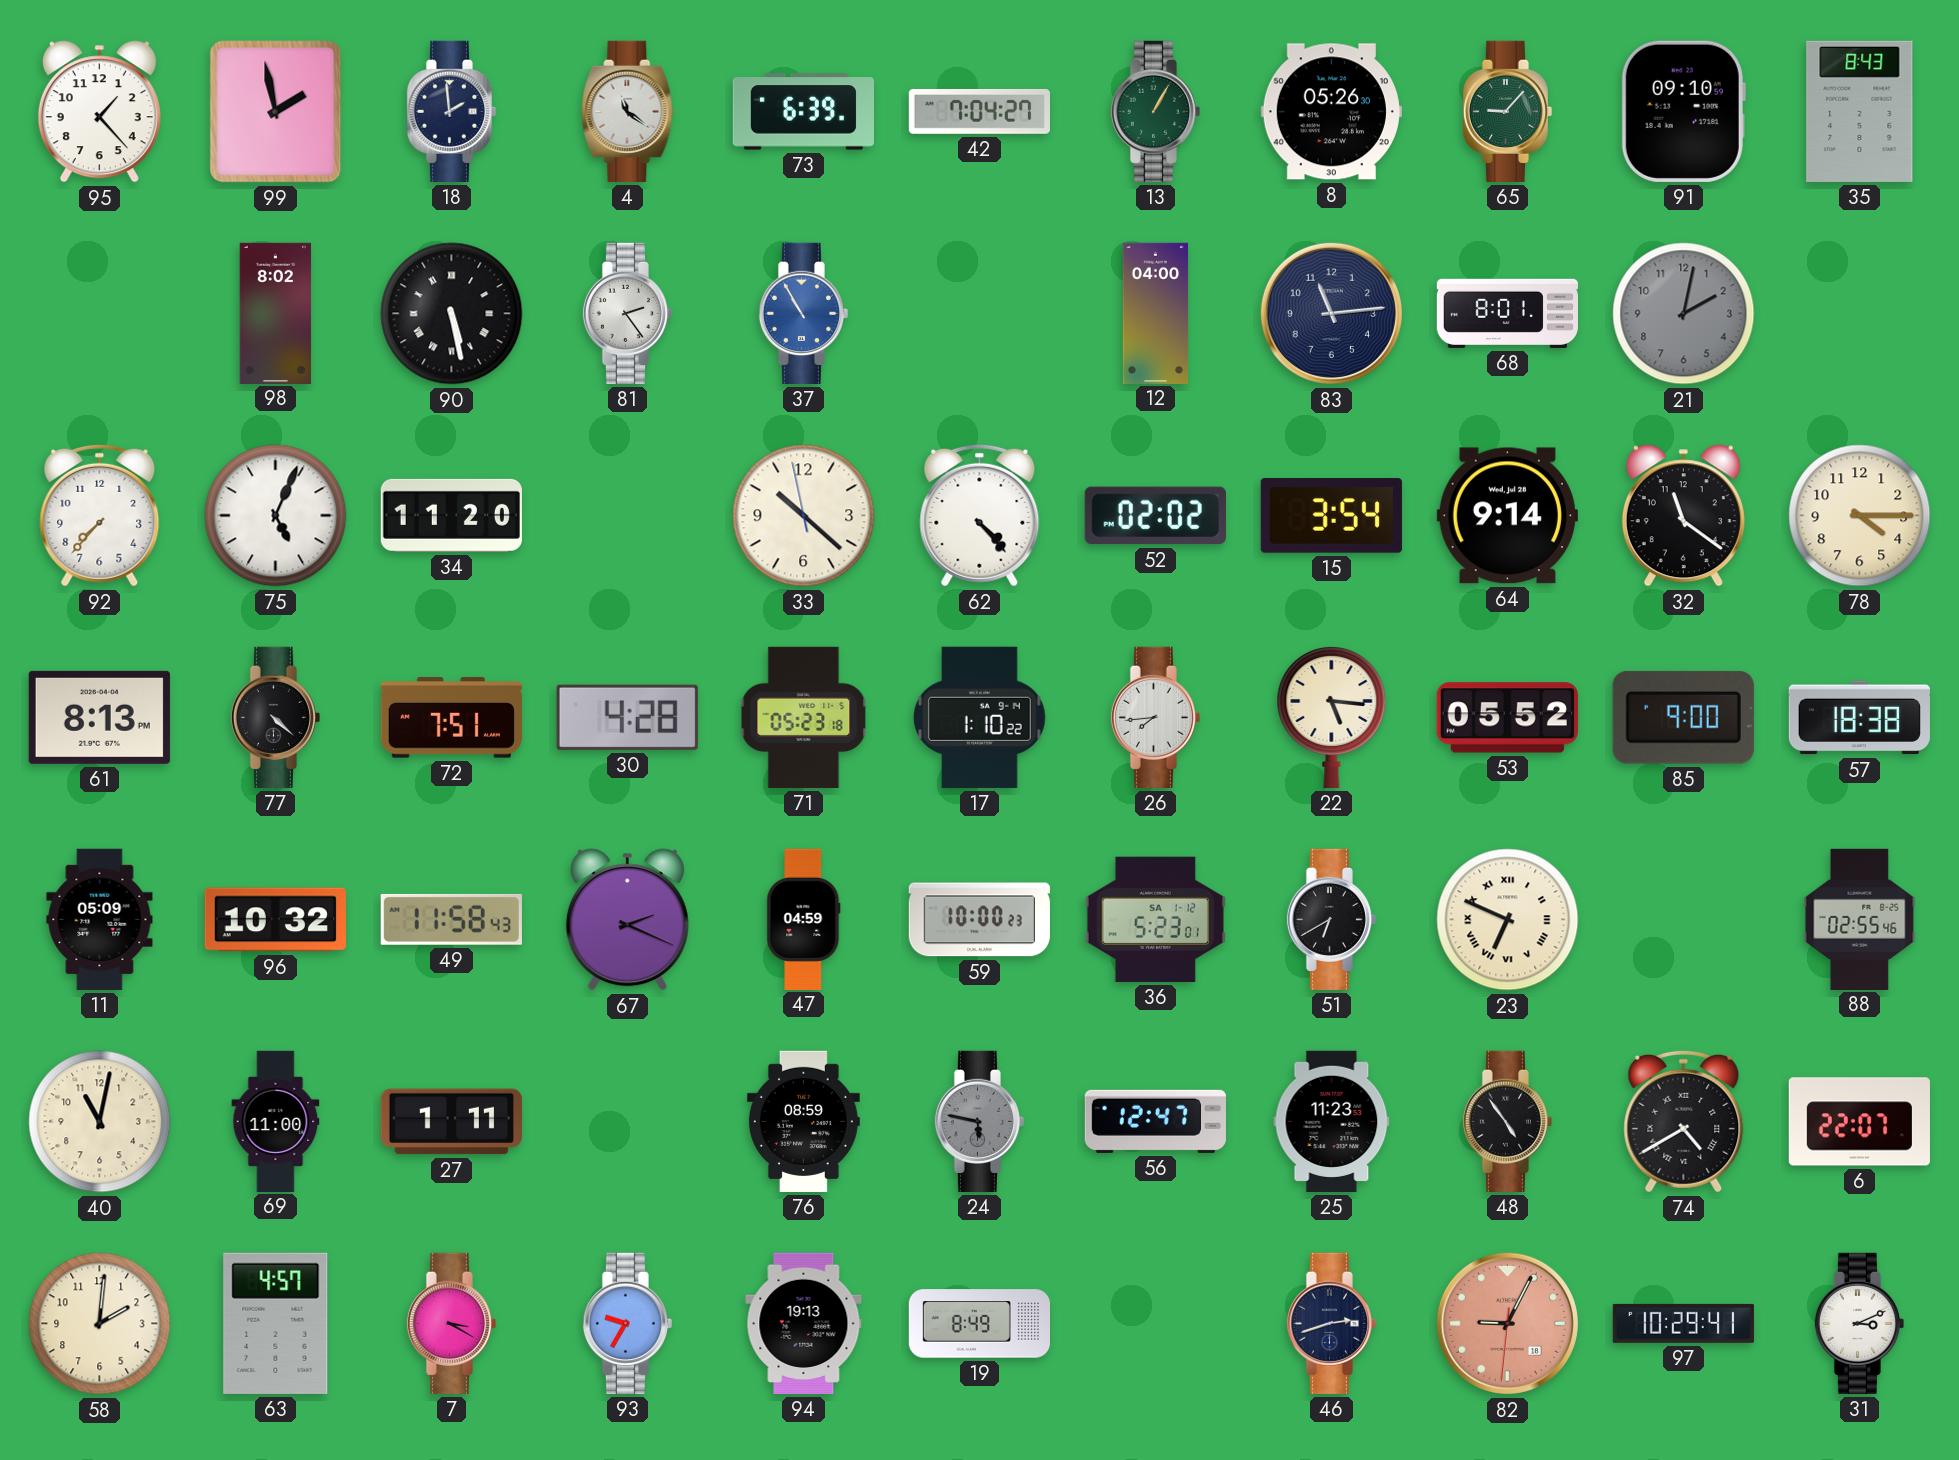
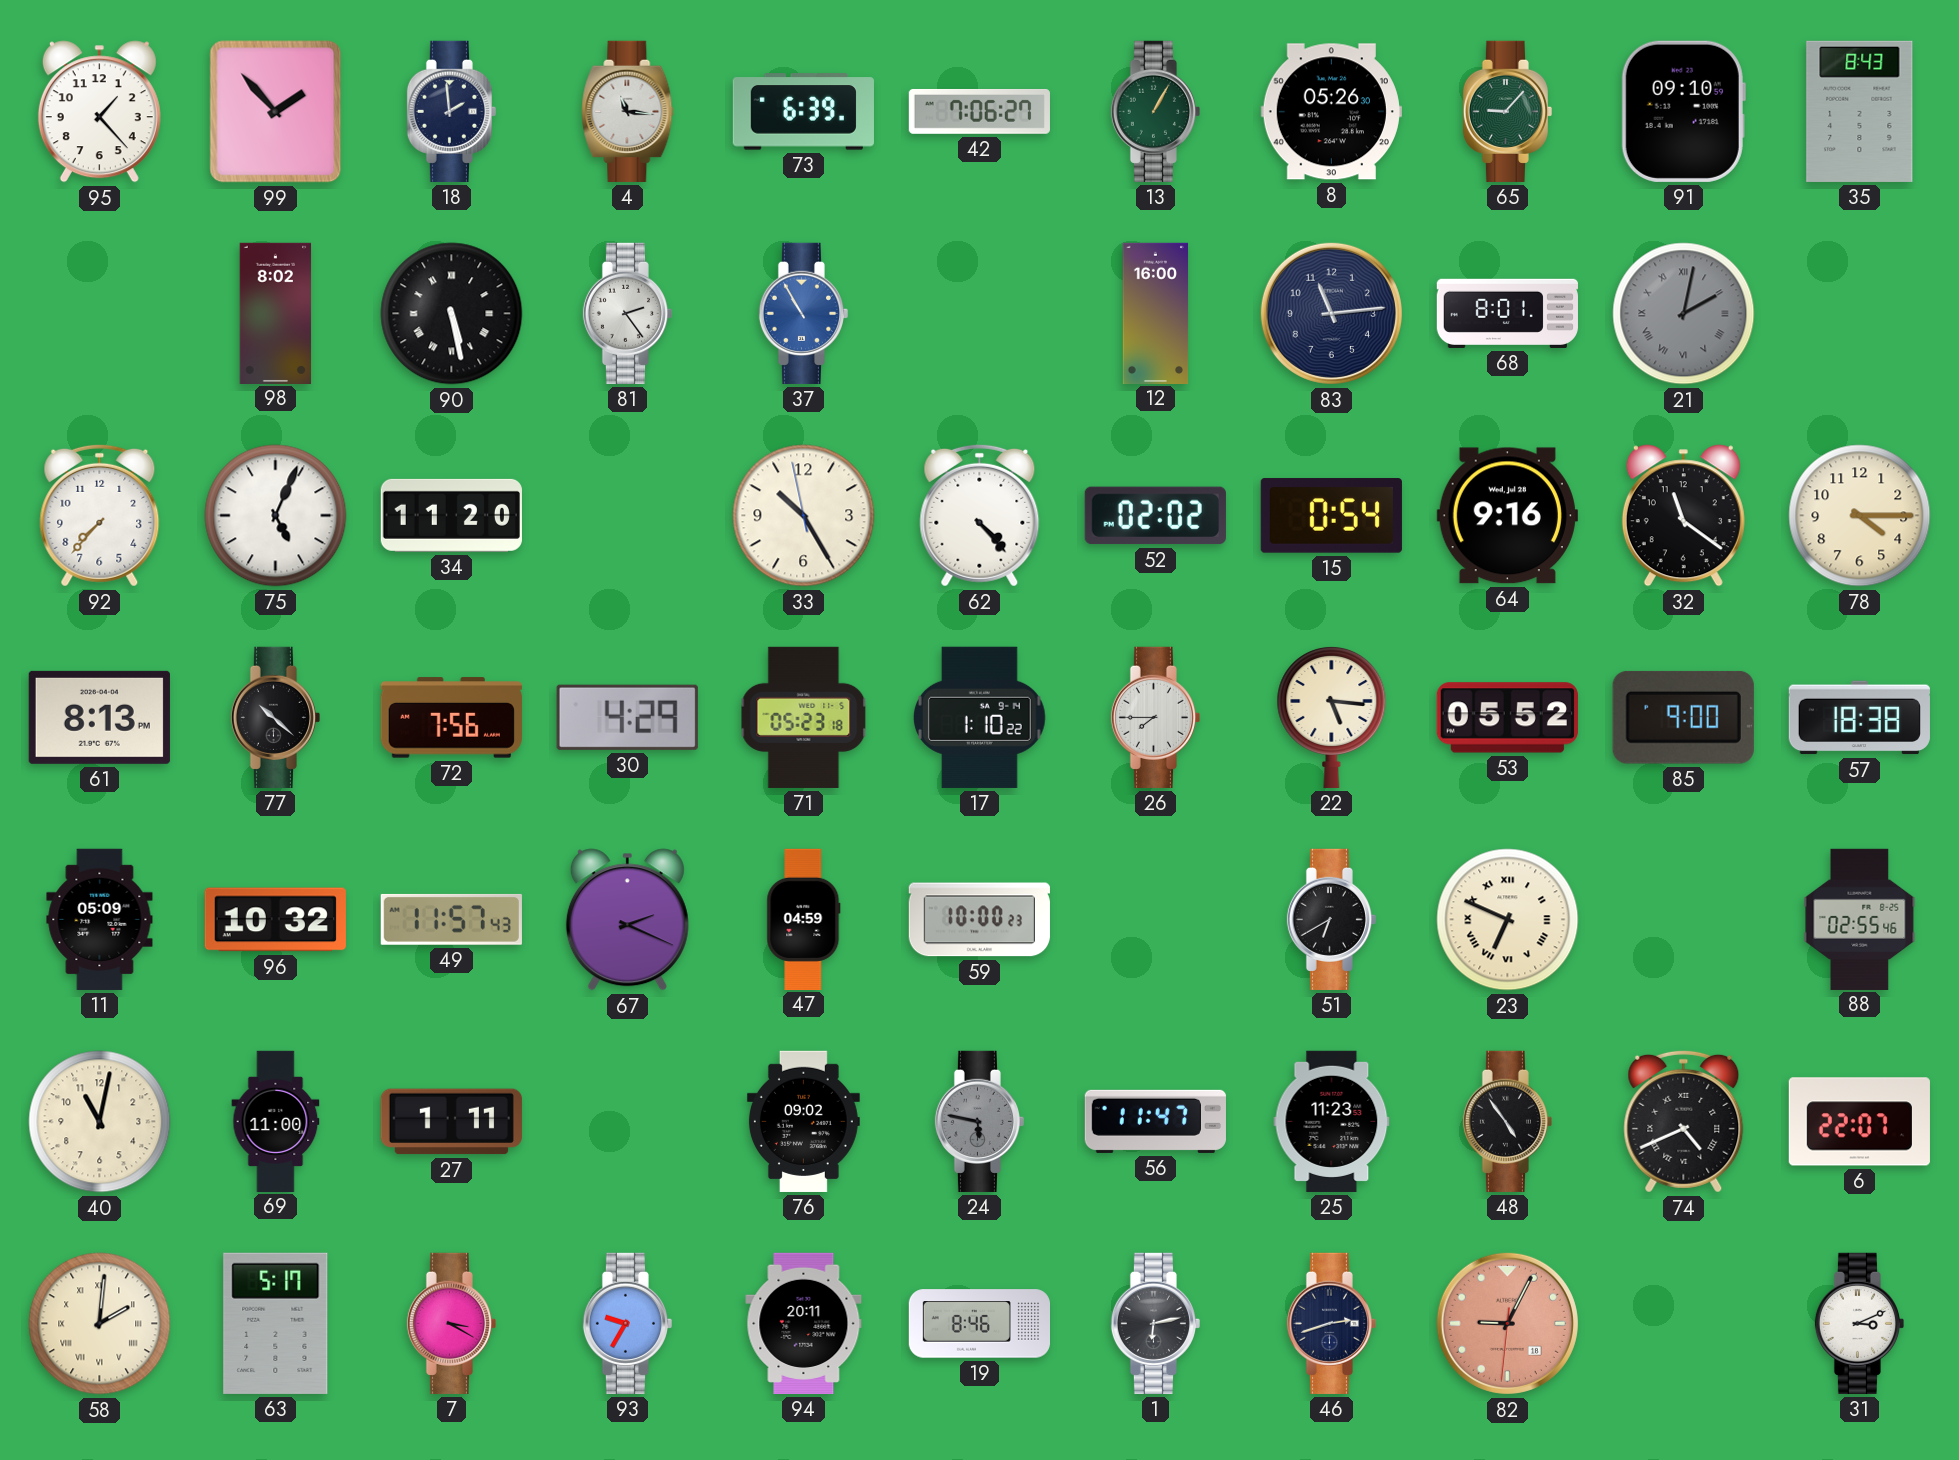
99: 1:58 -> 1:53 (276, 112)
4: 11:21 -> 11:16 (628, 111)
42: 7:04 -> 7:06 (979, 111)
12: 04:00 -> 16:00 (1156, 313)
21 numerals: Arabic -> Roman (1684, 314)
33: 10:21 -> 10:24 (804, 516)
15: 3:54 -> 0:54 (1331, 516)
64: 9:14 -> 9:16 (1507, 516)
77: 4:22 -> 10:22 (275, 717)
72: 7:51 -> 7:56 (451, 718)
30: 4:28 -> 4:29 (627, 717)
26: 7:44 -> 7:45 (1155, 717)
49: 11:58 -> 11:57 (451, 919)
36: 5:23 -> none (1155, 919)
76: 08:59 -> 09:02 (803, 1121)
56: 12:47 -> 11:47 (1155, 1121)
74: 4:40 -> 4:41 (1684, 1121)
58 numerals: Arabic -> Roman (100, 1324)
63: 4:57 -> 5:17 (276, 1323)
94: 19:13 -> 20:11 (804, 1323)
19: 8:49 -> 8:46 (979, 1324)
1: none -> 6:13 (1155, 1323)
97: 10:29 -> none (1683, 1323)
